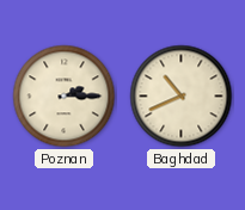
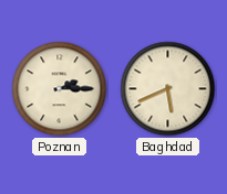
Baghdad: 10:41 -> 5:41 (168, 89)
